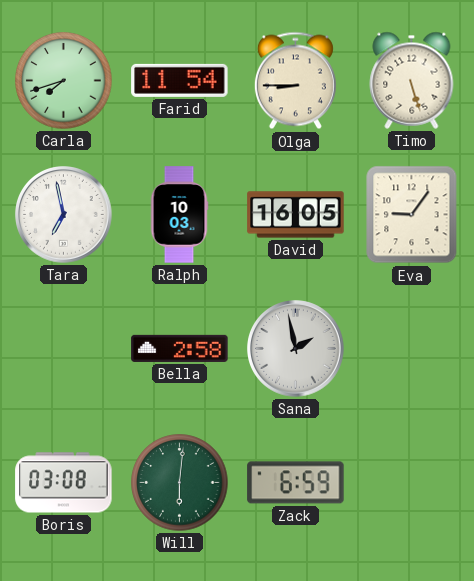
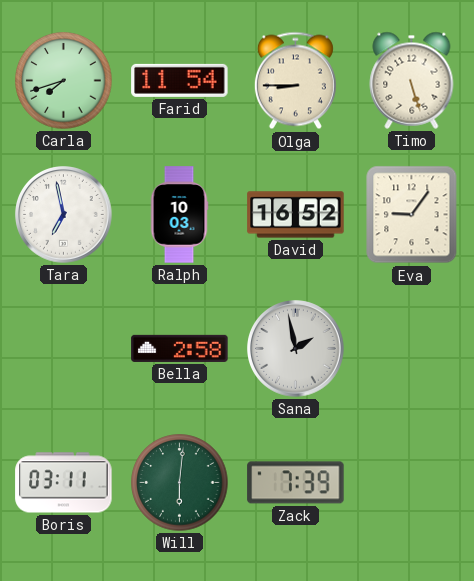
David: 16:05 -> 16:52 (296, 215)
Boris: 03:08 -> 03:11 (64, 483)
Zack: 6:59 -> 7:39 (296, 483)
